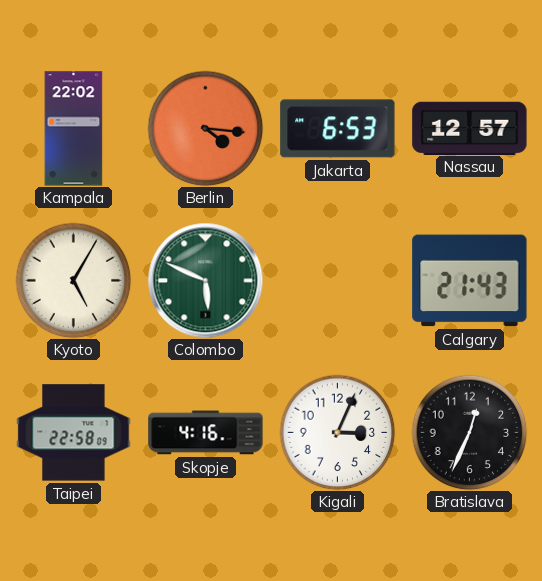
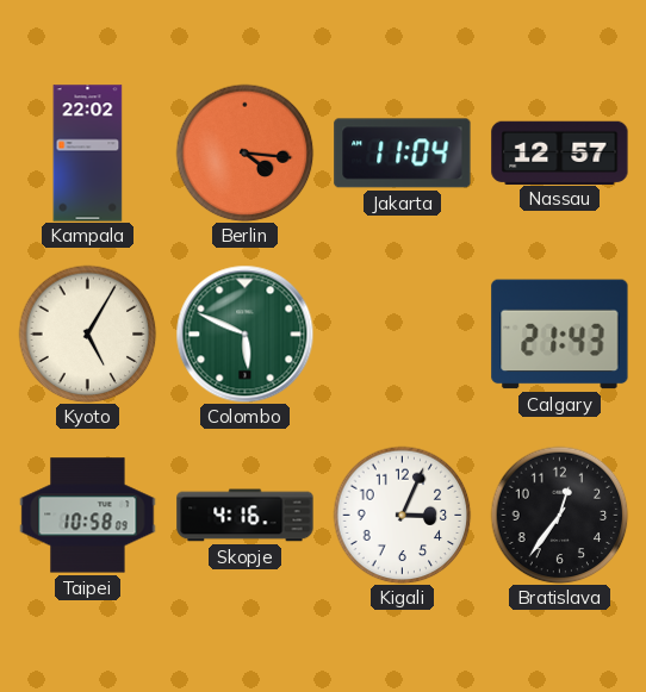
Jakarta: 6:53 -> 11:04 (403, 154)
Taipei: 22:58 -> 10:58 (88, 516)
Bratislava: 12:34 -> 12:36 (559, 515)
